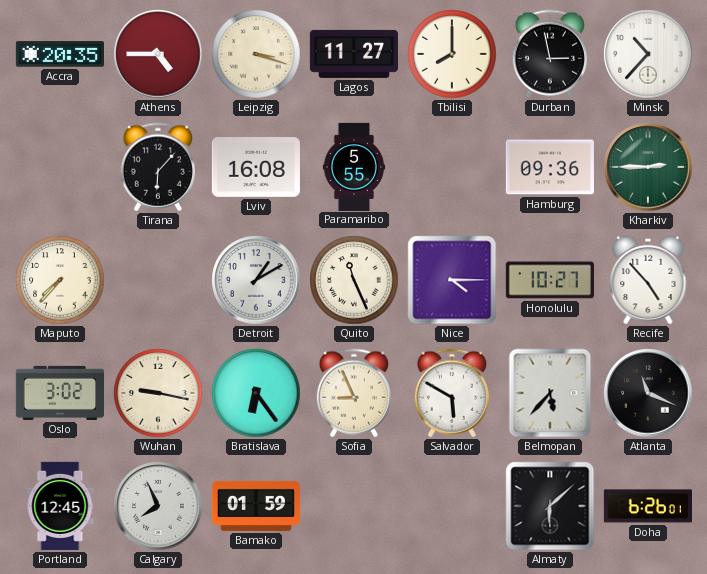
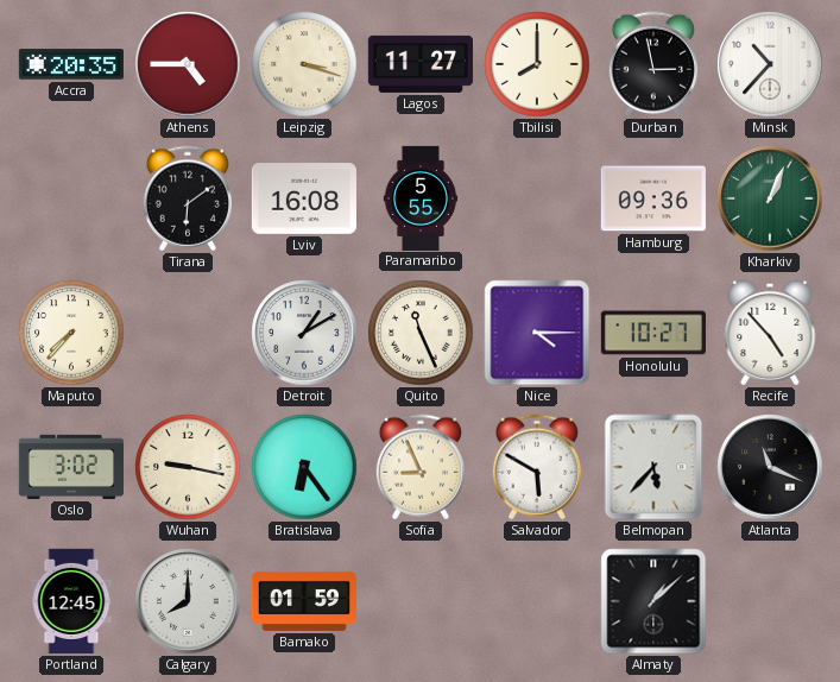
Tirana: 6:07 -> 6:09 (188, 198)
Kharkiv: 2:45 -> 1:04 (770, 198)
Calgary: 7:56 -> 8:00 (188, 601)
Almaty: 6:08 -> 1:08 (653, 601)
Doha: 6:26 -> none (648, 506)
